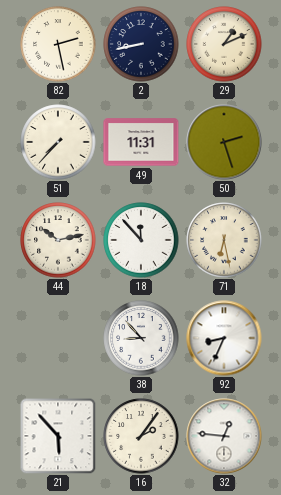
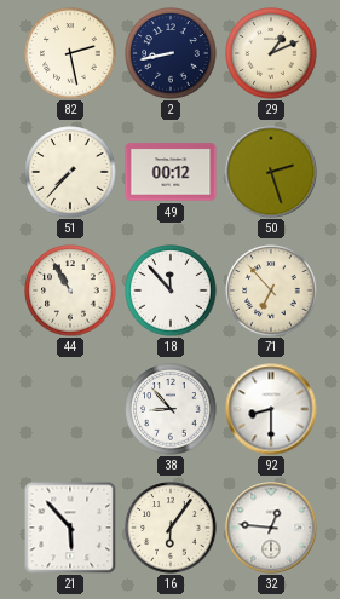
49: 11:31 -> 00:12 (171, 172)
44: 10:13 -> 10:55 (70, 290)
71: 6:28 -> 6:53 (271, 290)
92: 8:34 -> 8:30 (271, 409)
16: 2:06 -> 6:06 (171, 528)
